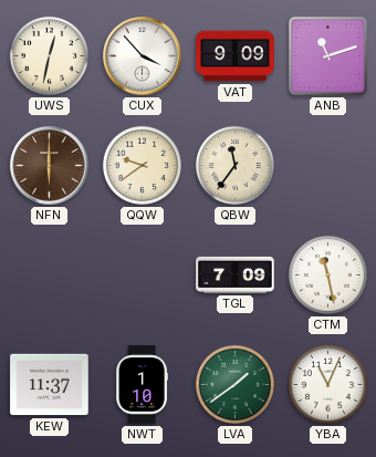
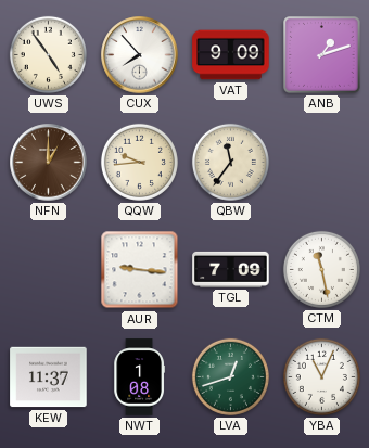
UWS: 12:32 -> 4:54 (48, 54)
CUX: 3:53 -> 7:53 (140, 55)
ANB: 11:12 -> 1:12 (322, 55)
NFN: 6:00 -> 1:00 (49, 163)
QQW: 9:39 -> 9:44 (139, 162)
AUR: none -> 9:16 (140, 270)
NWT: 1:10 -> 1:08 (139, 377)
LVA: 1:39 -> 12:42 (230, 376)
